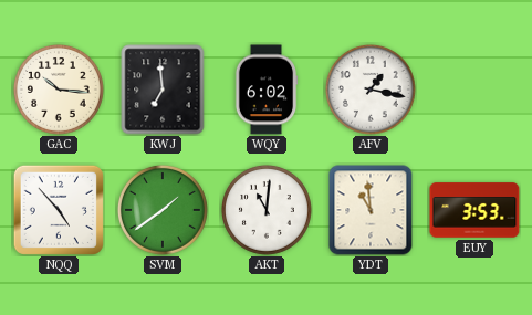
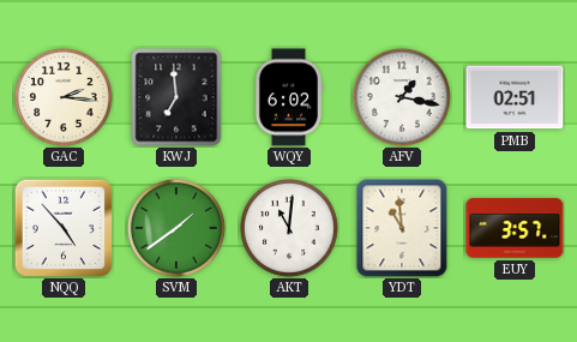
GAC: 10:16 -> 2:16 (64, 97)
PMB: none -> 02:51 (515, 97)
EUY: 3:53 -> 3:57 (515, 228)
